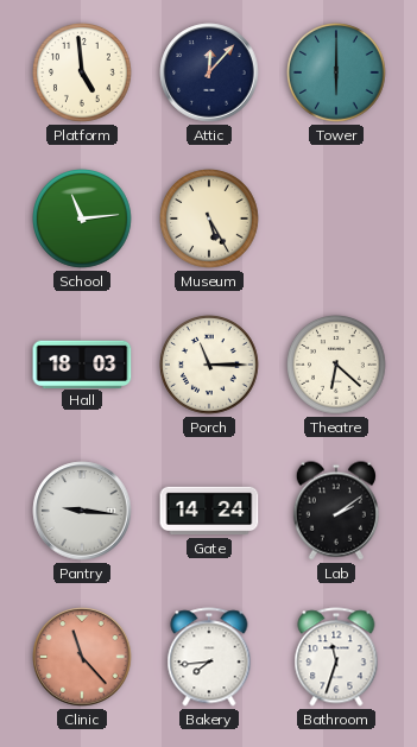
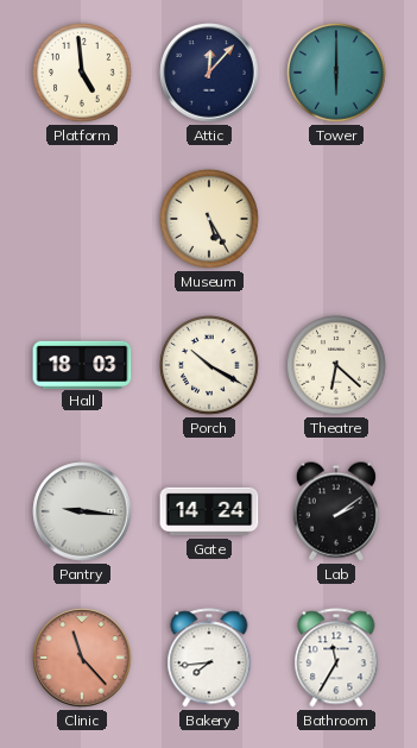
School: 11:14 -> none (83, 220)
Porch: 11:15 -> 10:20 (210, 366)
Bathroom: 11:33 -> 11:35 (336, 658)
